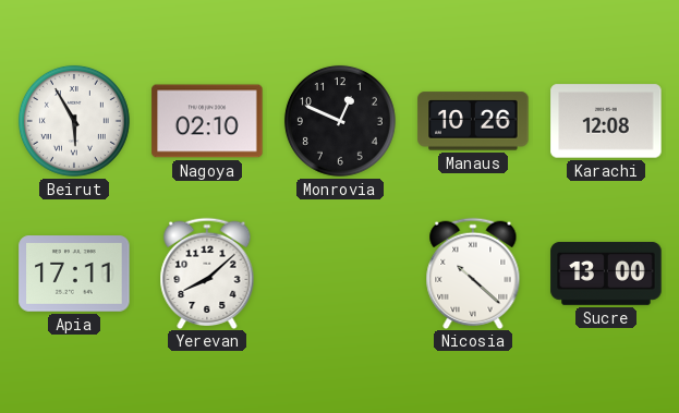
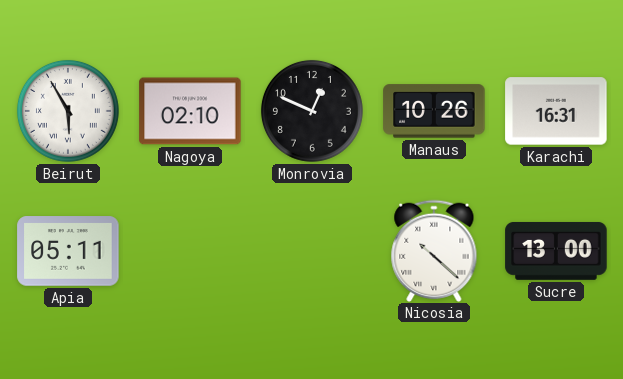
Karachi: 12:08 -> 16:31 (556, 111)
Apia: 17:11 -> 05:11 (68, 251)
Yerevan: 8:08 -> none (207, 272)
